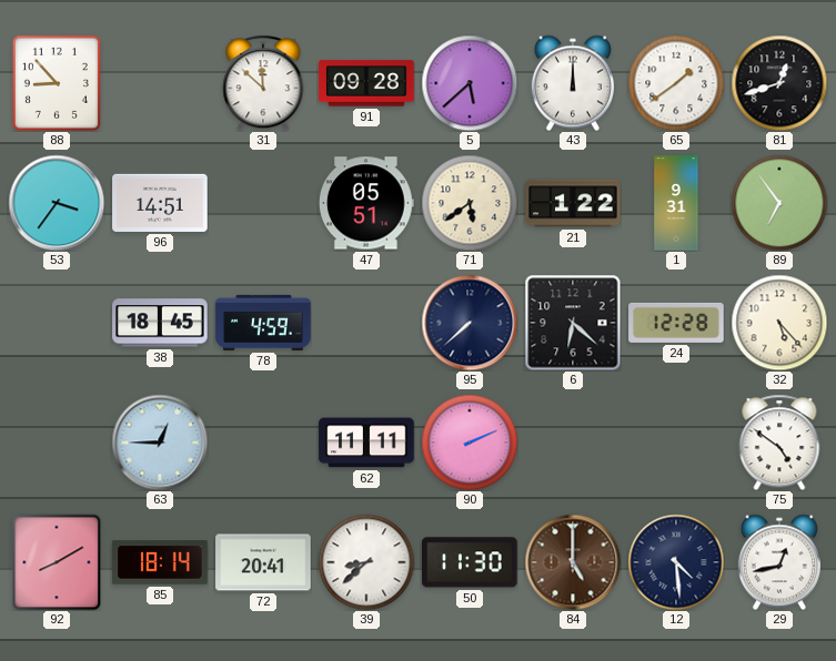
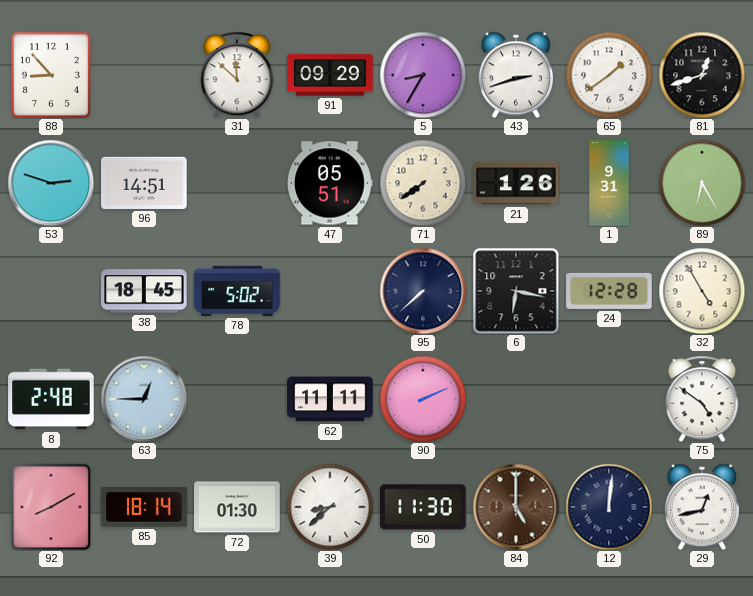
91: 09:28 -> 09:29 (330, 75)
5: 5:38 -> 8:35 (423, 75)
43: 12:00 -> 2:42 (516, 75)
53: 3:36 -> 2:48 (51, 183)
71: 5:39 -> 7:39 (423, 183)
21: 1:22 -> 1:26 (516, 183)
89: 6:54 -> 6:25 (702, 183)
78: 4:59 -> 5:02 (237, 291)
6: 6:22 -> 6:17 (516, 291)
32: 5:23 -> 4:55 (702, 291)
8: none -> 2:48 (51, 399)
72: 20:41 -> 01:30 (237, 507)
12: 4:29 -> 12:01 (609, 507)
